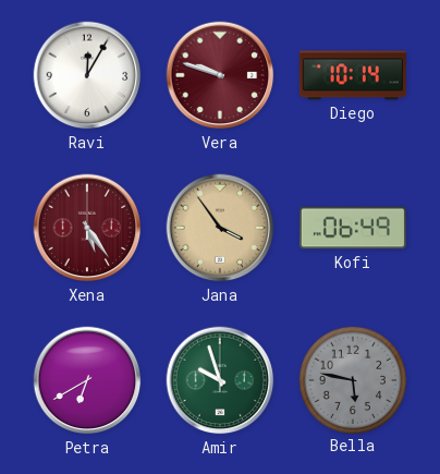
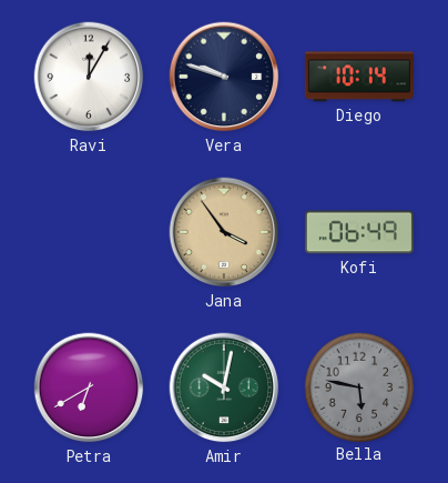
Vera dial: burgundy -> navy (224, 77)
Xena: 5:24 -> none (87, 228)
Amir: 9:57 -> 10:02 (224, 388)
